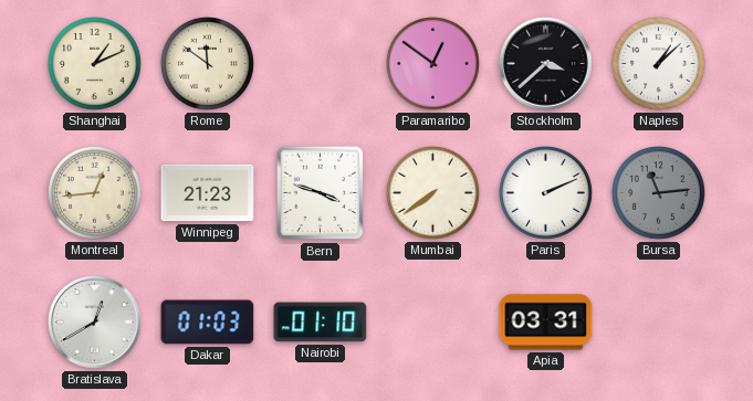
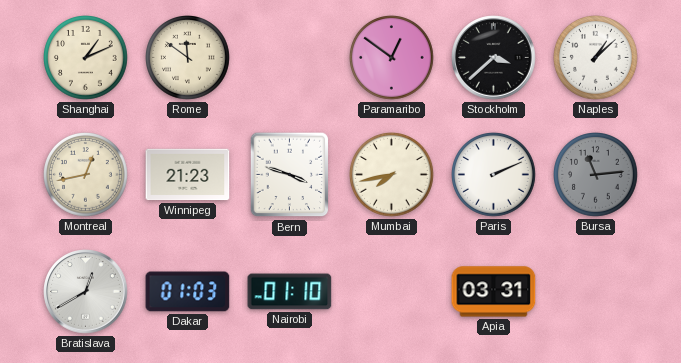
Montreal: 12:44 -> 12:43 (86, 175)
Mumbai: 7:39 -> 7:43 (392, 175)
